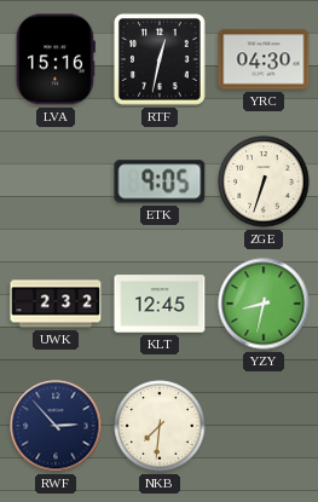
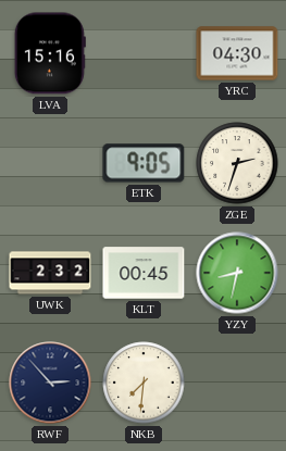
RTF: 12:32 -> none (160, 59)
ZGE: 6:33 -> 2:33 (237, 163)
KLT: 12:45 -> 00:45 (144, 273)
